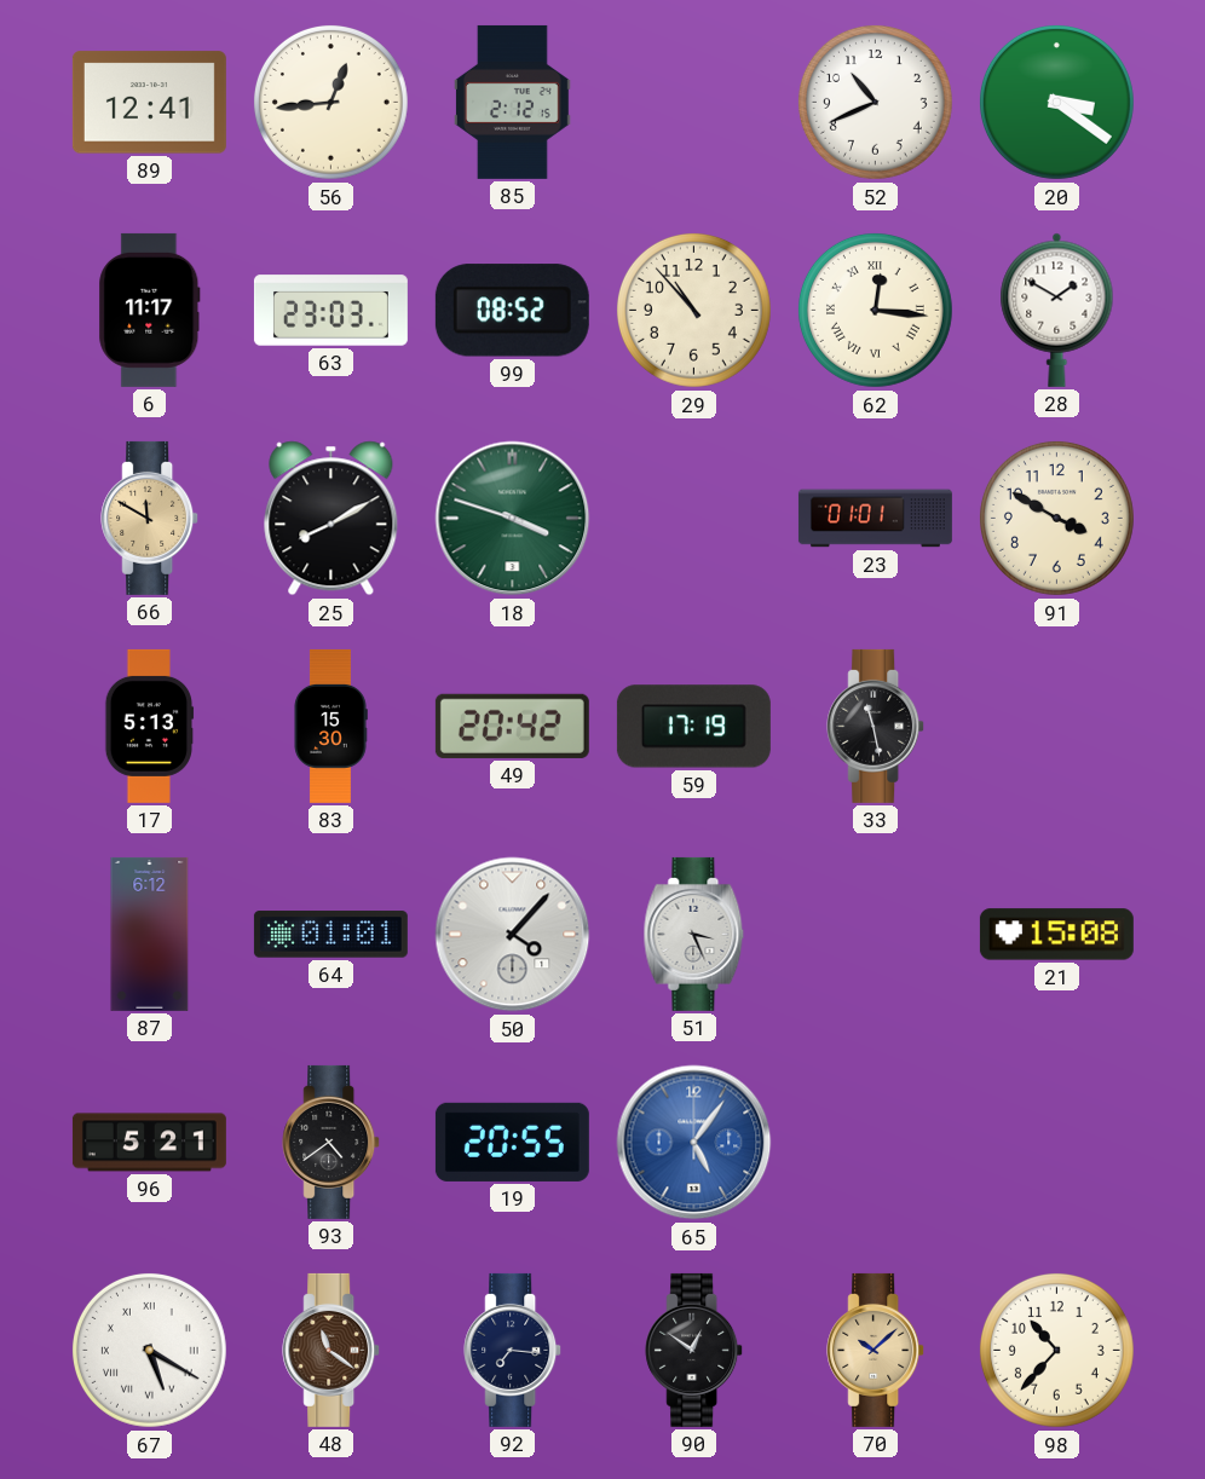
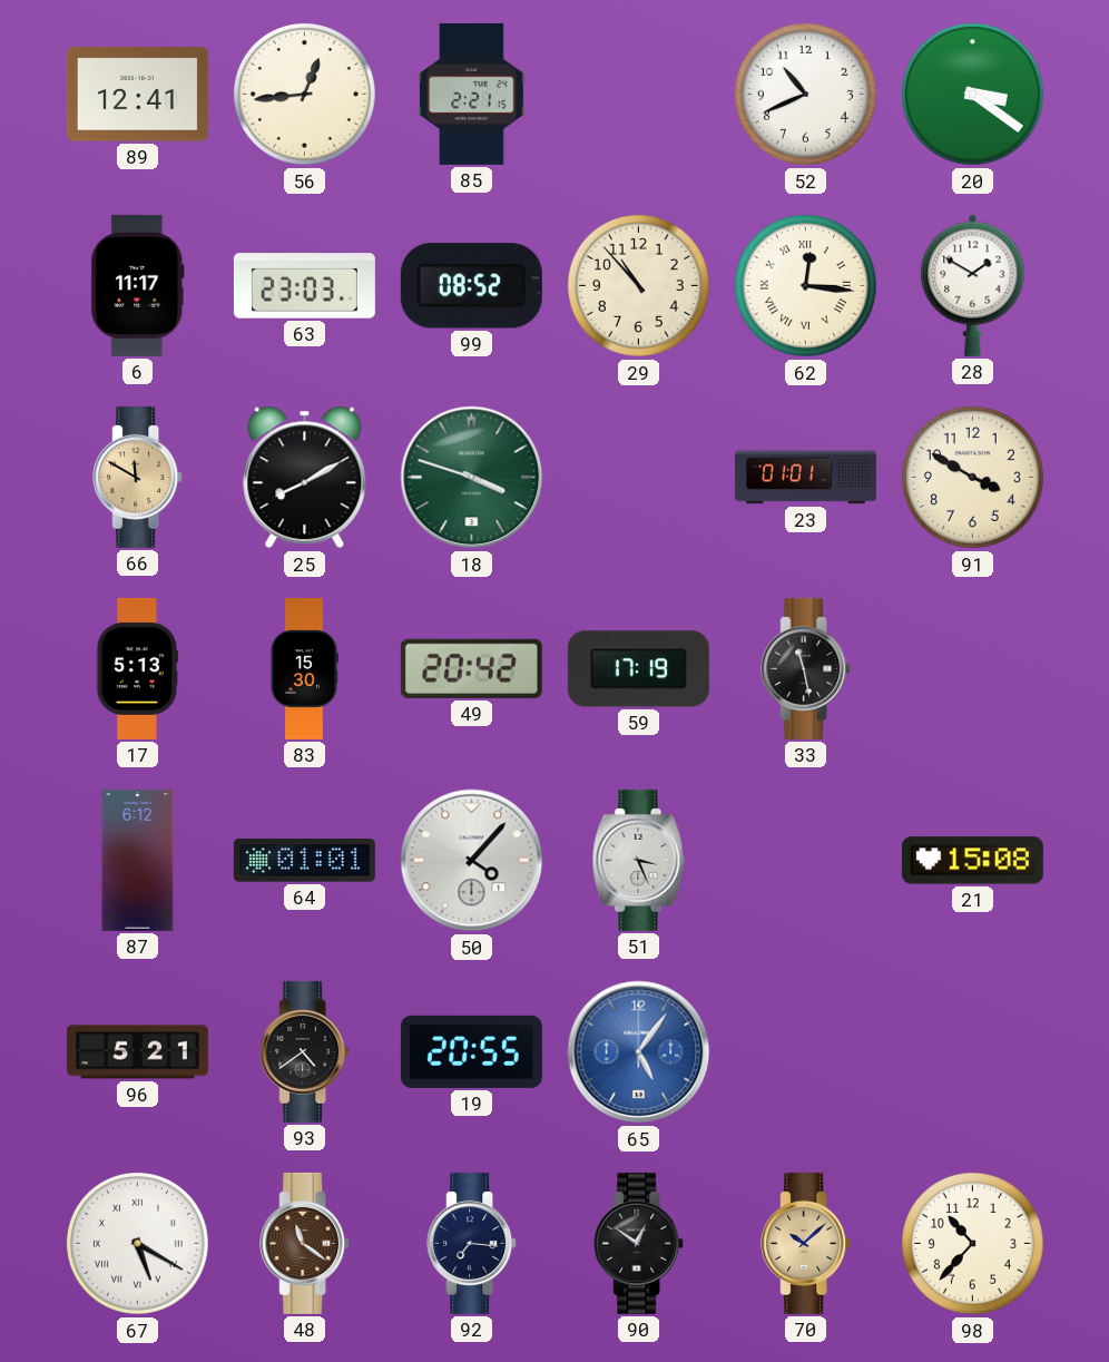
85: 2:12 -> 2:21 (472, 94)
